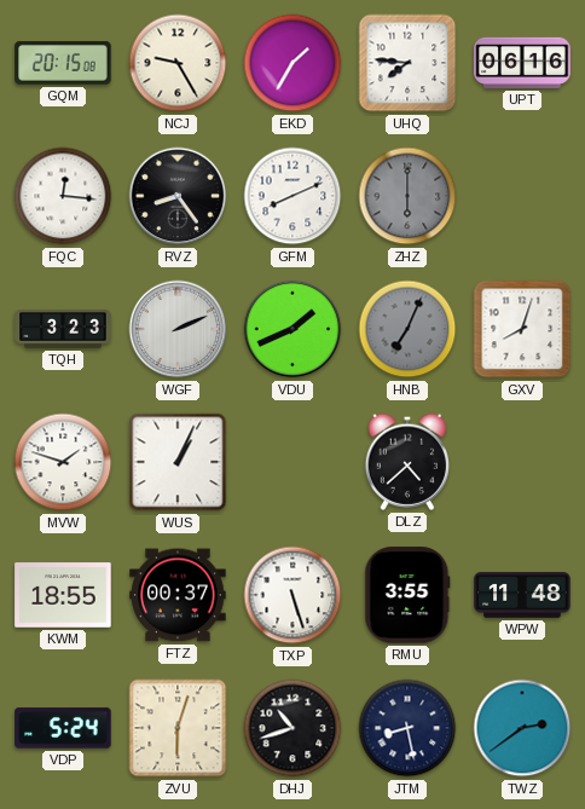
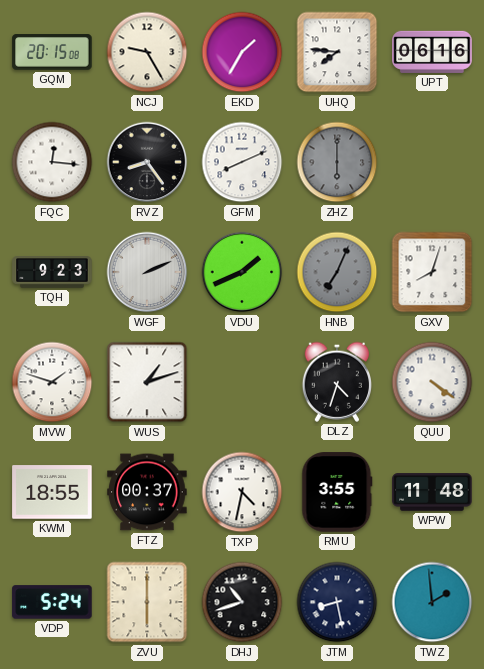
TQH: 3:23 -> 9:23 (52, 273)
WUS: 1:04 -> 1:12 (147, 382)
DLZ: 4:38 -> 4:33 (336, 382)
QUU: none -> 4:21 (432, 382)
TXP: 5:27 -> 4:32 (242, 492)
ZVU: 6:03 -> 6:00 (147, 602)
TWZ: 2:39 -> 1:59 (432, 602)
